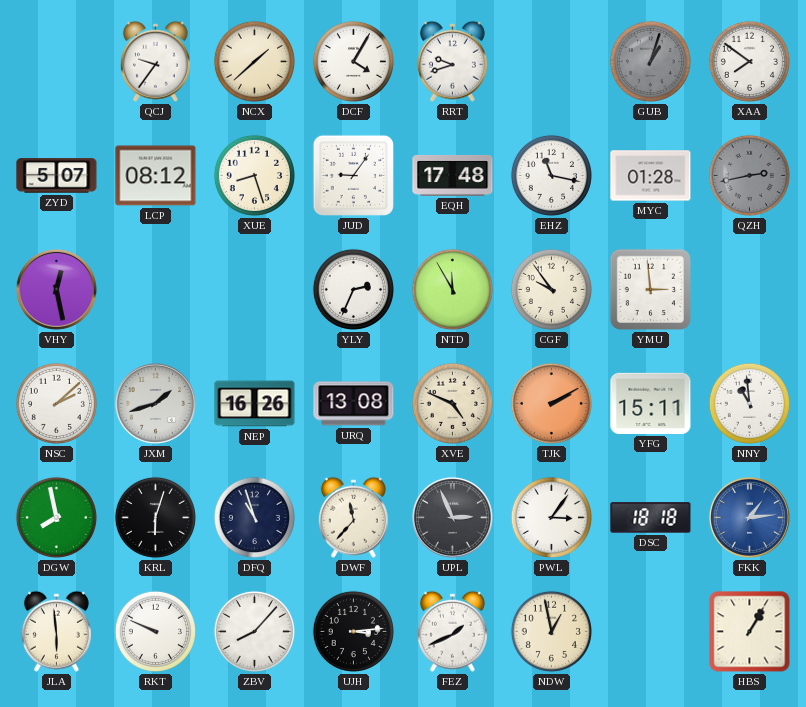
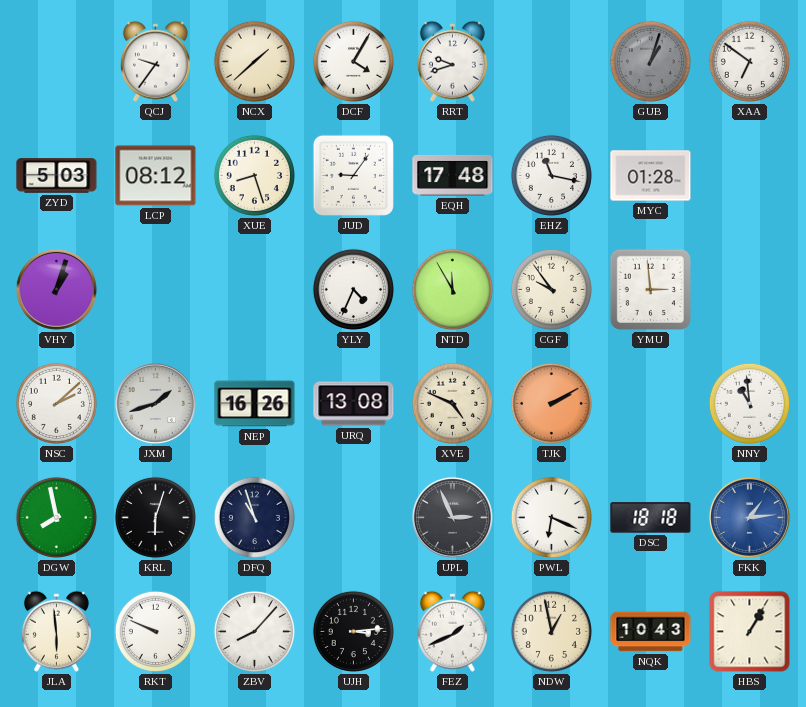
XAA: 7:51 -> 6:51 (749, 61)
ZYD: 5:07 -> 5:03 (57, 176)
QZH: 2:43 -> none (749, 175)
VHY: 12:28 -> 1:03 (56, 289)
YLY: 2:34 -> 4:34 (353, 289)
YFG: 15:11 -> none (651, 403)
DWF: 11:37 -> none (353, 517)
PWL: 3:06 -> 6:19 (551, 517)
NQK: none -> 10:43 (651, 632)
